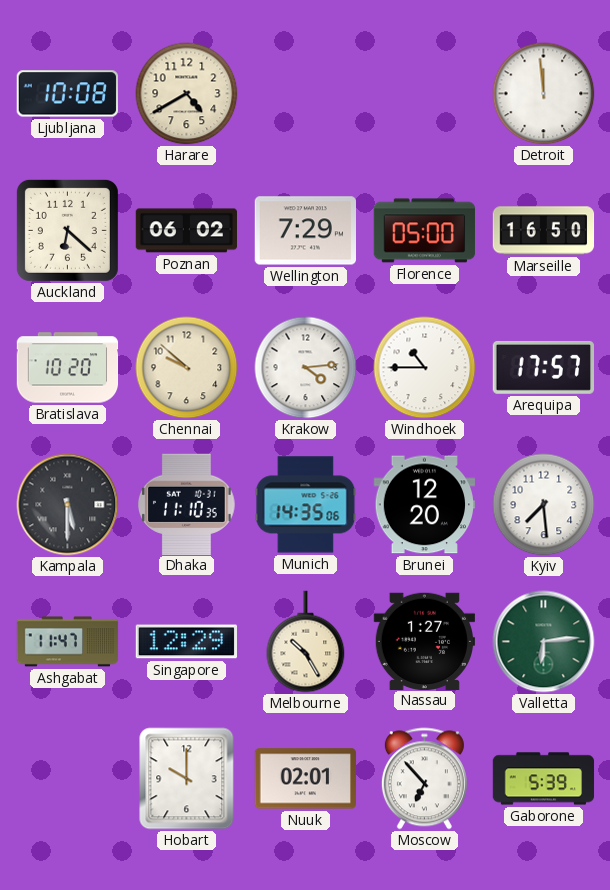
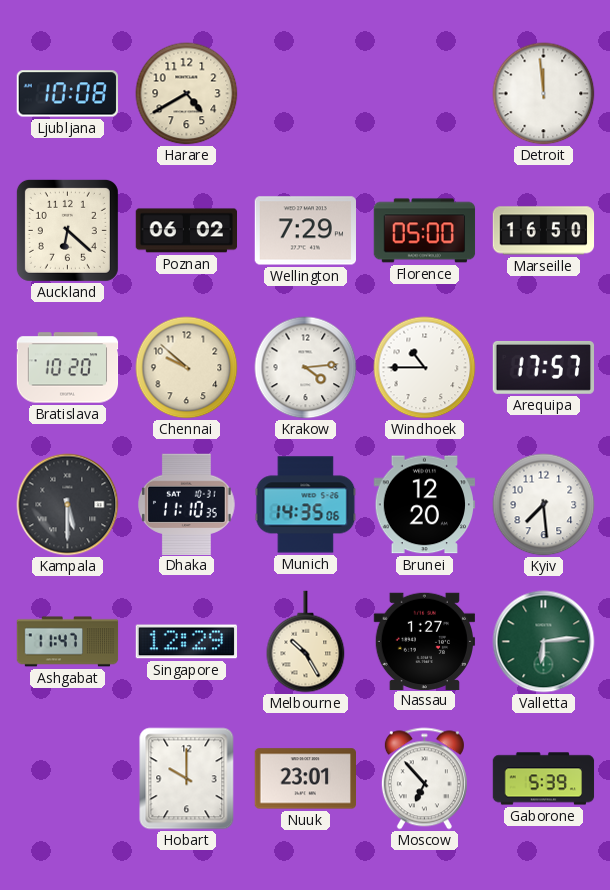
Nuuk: 02:01 -> 23:01 (305, 779)
